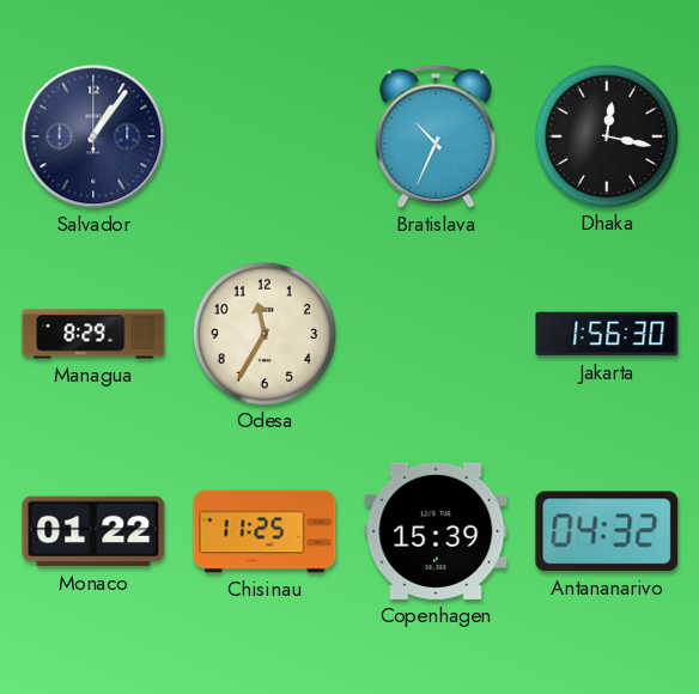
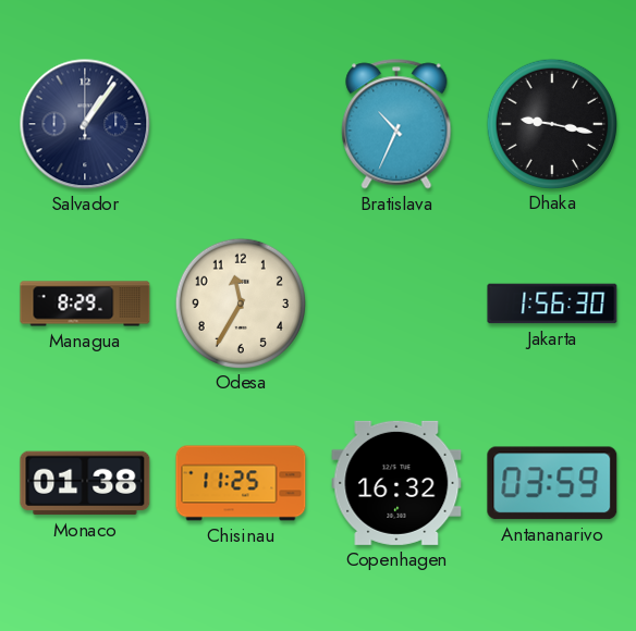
Dhaka: 12:17 -> 9:17 (551, 123)
Monaco: 01:22 -> 01:38 (85, 483)
Copenhagen: 15:39 -> 16:32 (396, 483)
Antananarivo: 04:32 -> 03:59 (552, 483)
